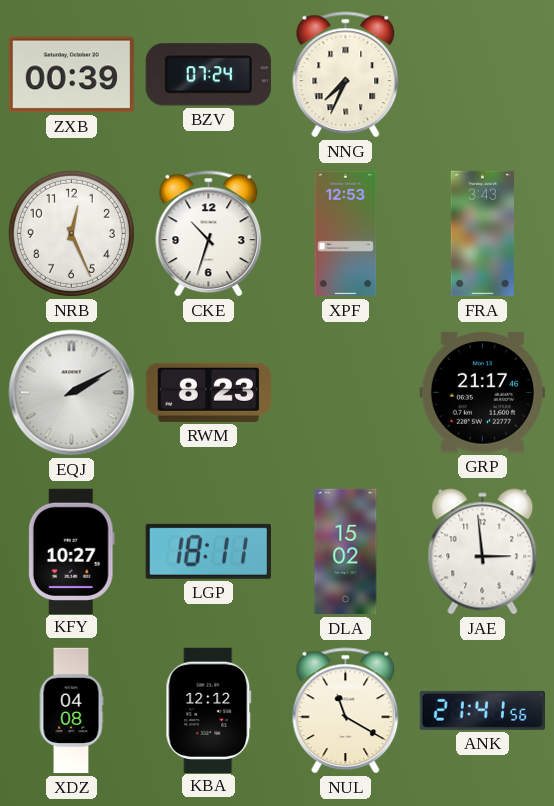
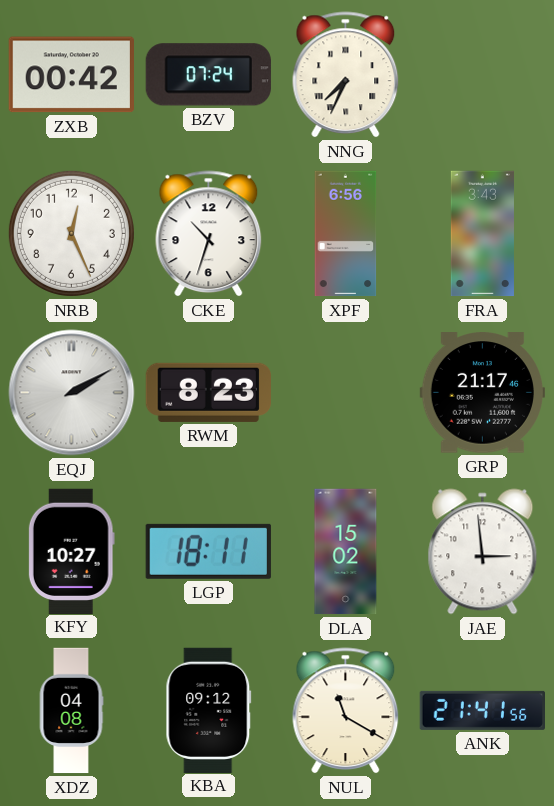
ZXB: 00:39 -> 00:42 (71, 75)
XPF: 12:53 -> 6:56 (346, 234)
KBA: 12:12 -> 09:12 (209, 710)
